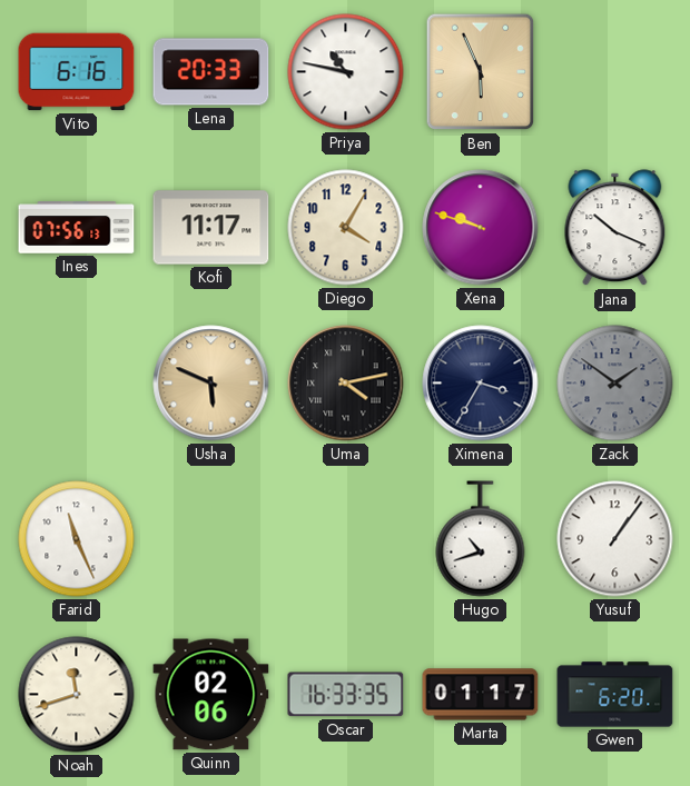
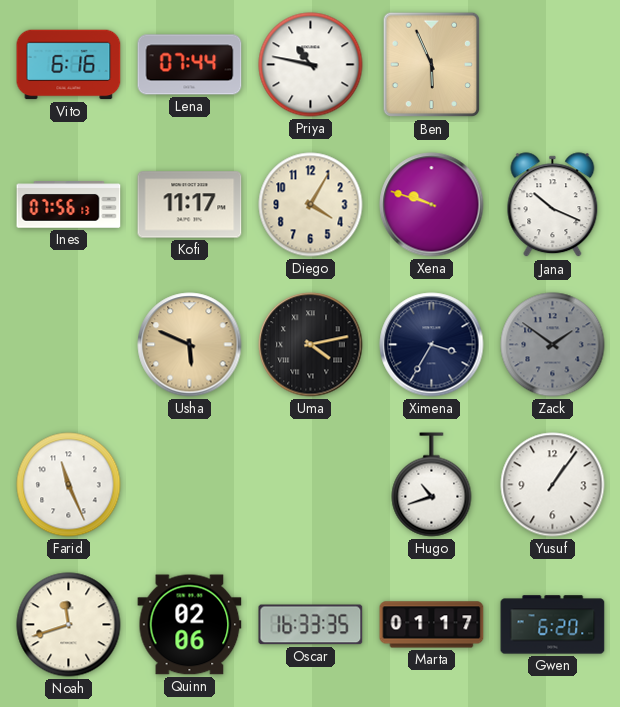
Lena: 20:33 -> 07:44 (190, 65)
